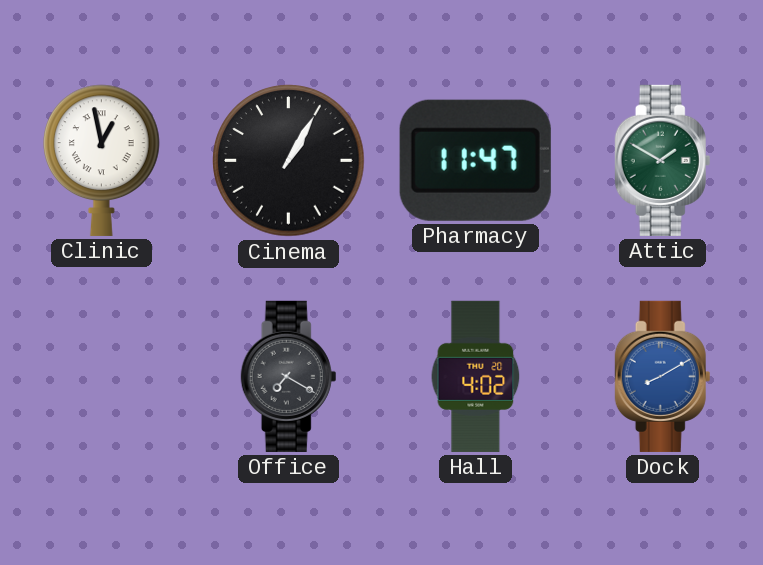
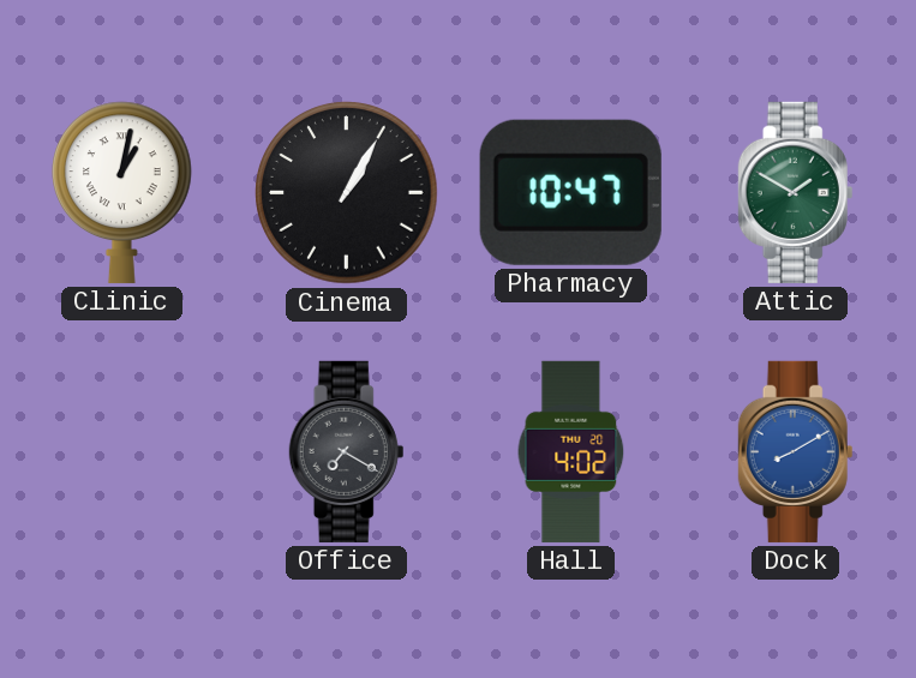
Clinic: 12:58 -> 1:02 (122, 192)
Pharmacy: 11:47 -> 10:47 (570, 192)
